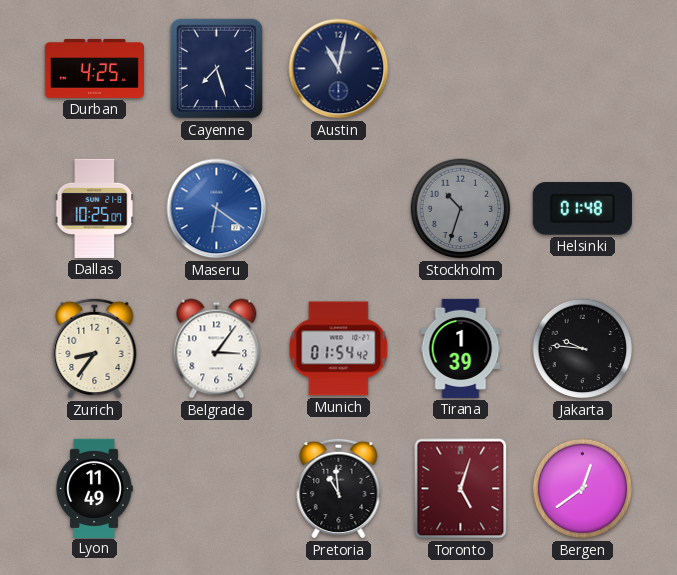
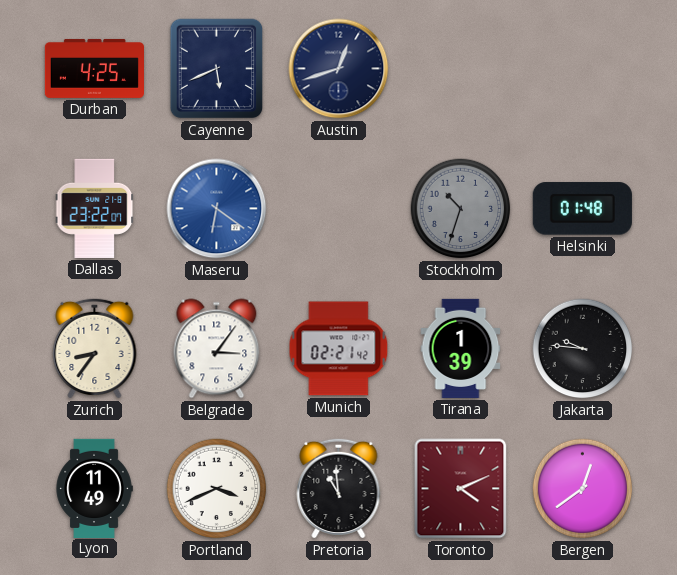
Cayenne: 7:27 -> 5:41 (217, 69)
Austin: 11:02 -> 12:42 (339, 69)
Dallas: 10:25 -> 23:22 (95, 208)
Munich: 01:54 -> 02:21 (339, 349)
Portland: none -> 3:41 (217, 489)
Toronto: 5:03 -> 4:11 (461, 489)
